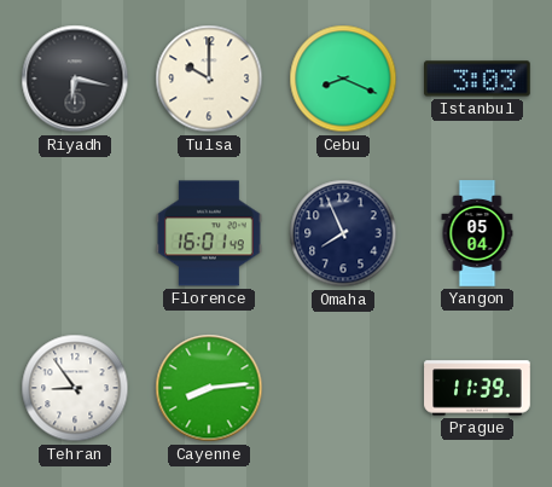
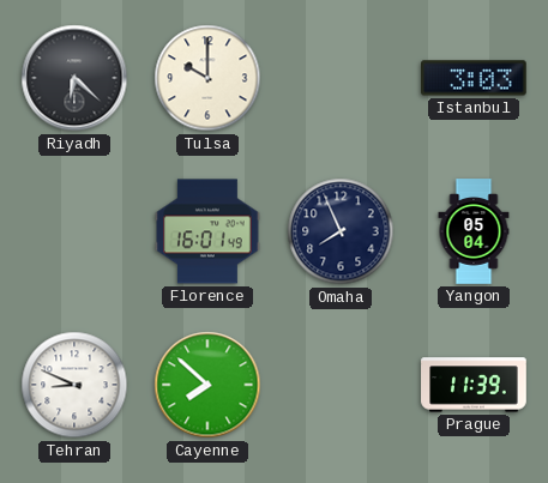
Riyadh: 6:17 -> 6:22 (74, 78)
Cebu: 8:19 -> none (343, 79)
Tehran: 8:54 -> 8:49 (74, 385)
Cayenne: 8:14 -> 7:52 (207, 385)
